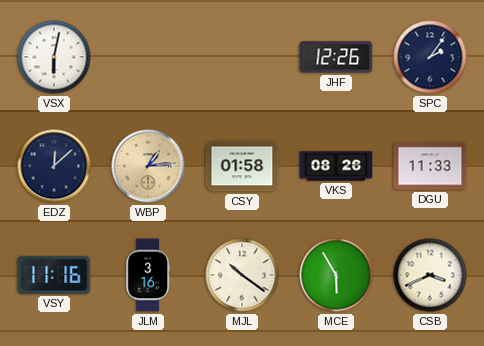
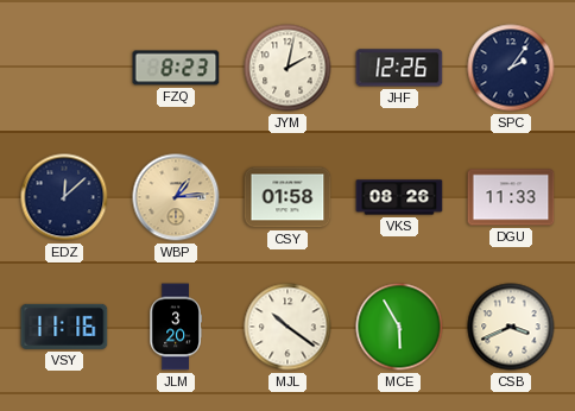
VSX: 6:02 -> none (54, 57)
FZQ: none -> 8:23 (176, 68)
JYM: none -> 2:02 (287, 68)
JLM: 3:16 -> 3:20 (176, 327)
